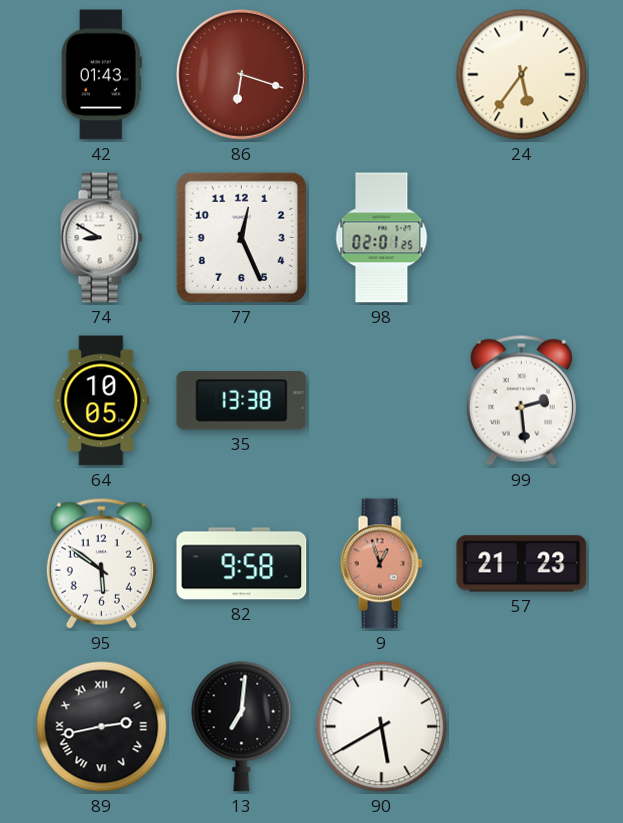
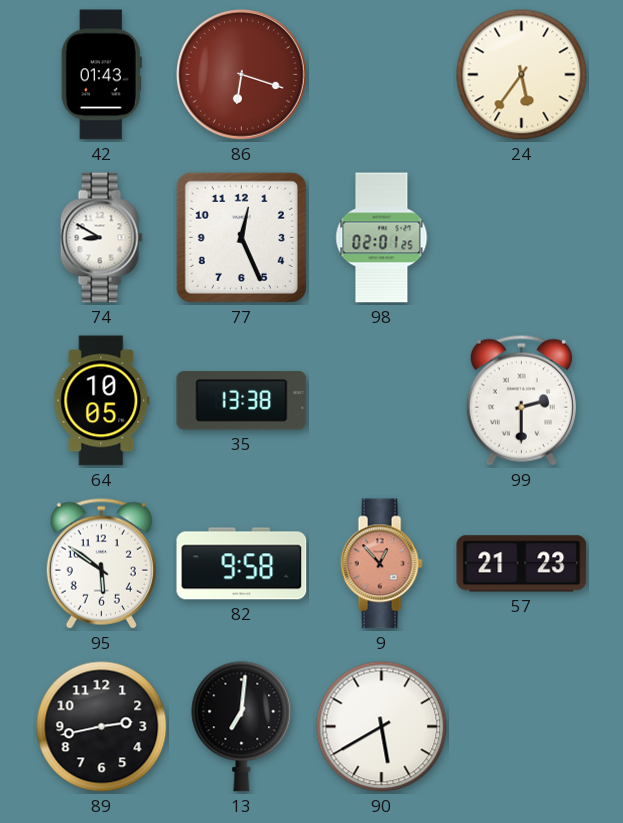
99: 2:29 -> 2:30 (521, 400)
9: 12:57 -> 12:53 (381, 564)
89 numerals: Roman -> Arabic (102, 727)
